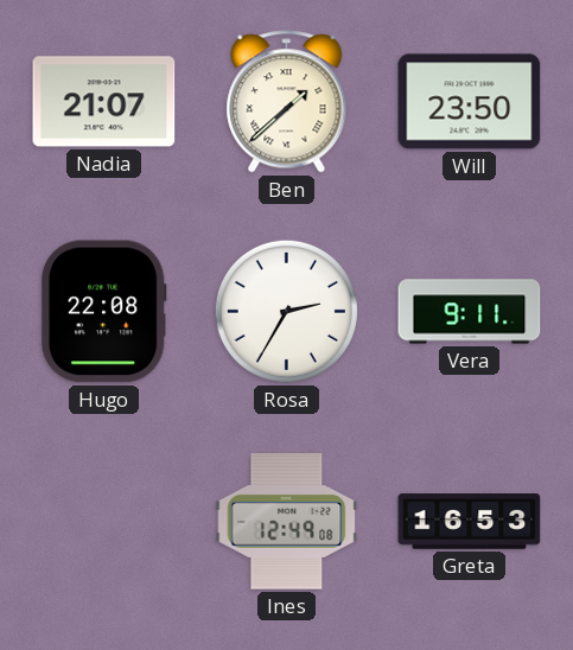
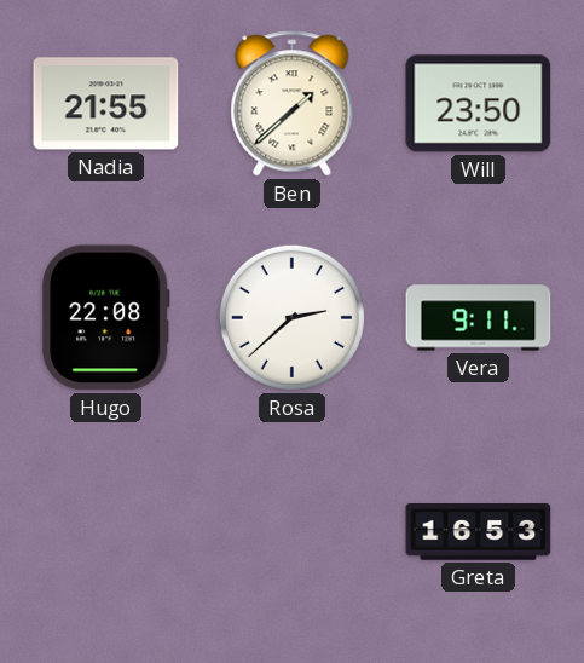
Nadia: 21:07 -> 21:55 (106, 104)
Rosa: 2:35 -> 2:38 (291, 317)
Ines: 12:49 -> none (287, 522)
